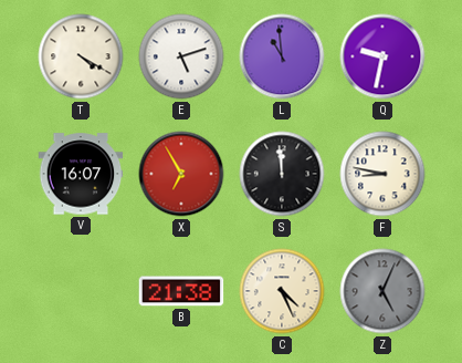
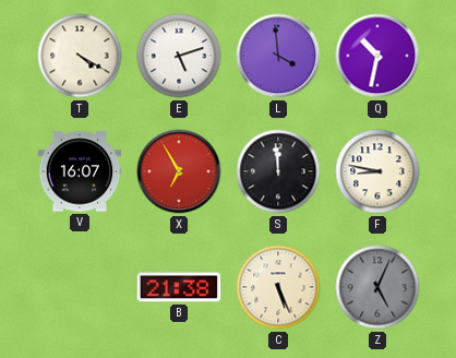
L: 10:59 -> 3:59 (278, 56)
Q: 9:32 -> 10:32 (377, 56)
C: 4:26 -> 5:26 (278, 287)
